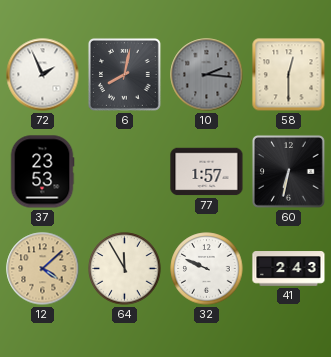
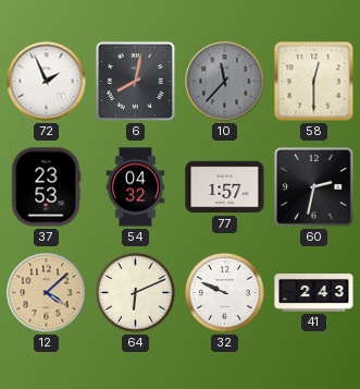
10: 2:16 -> 11:37 (225, 82)
54: none -> 04:32 (136, 187)
60: 6:32 -> 2:32 (313, 186)
64: 11:55 -> 6:11 (136, 293)
